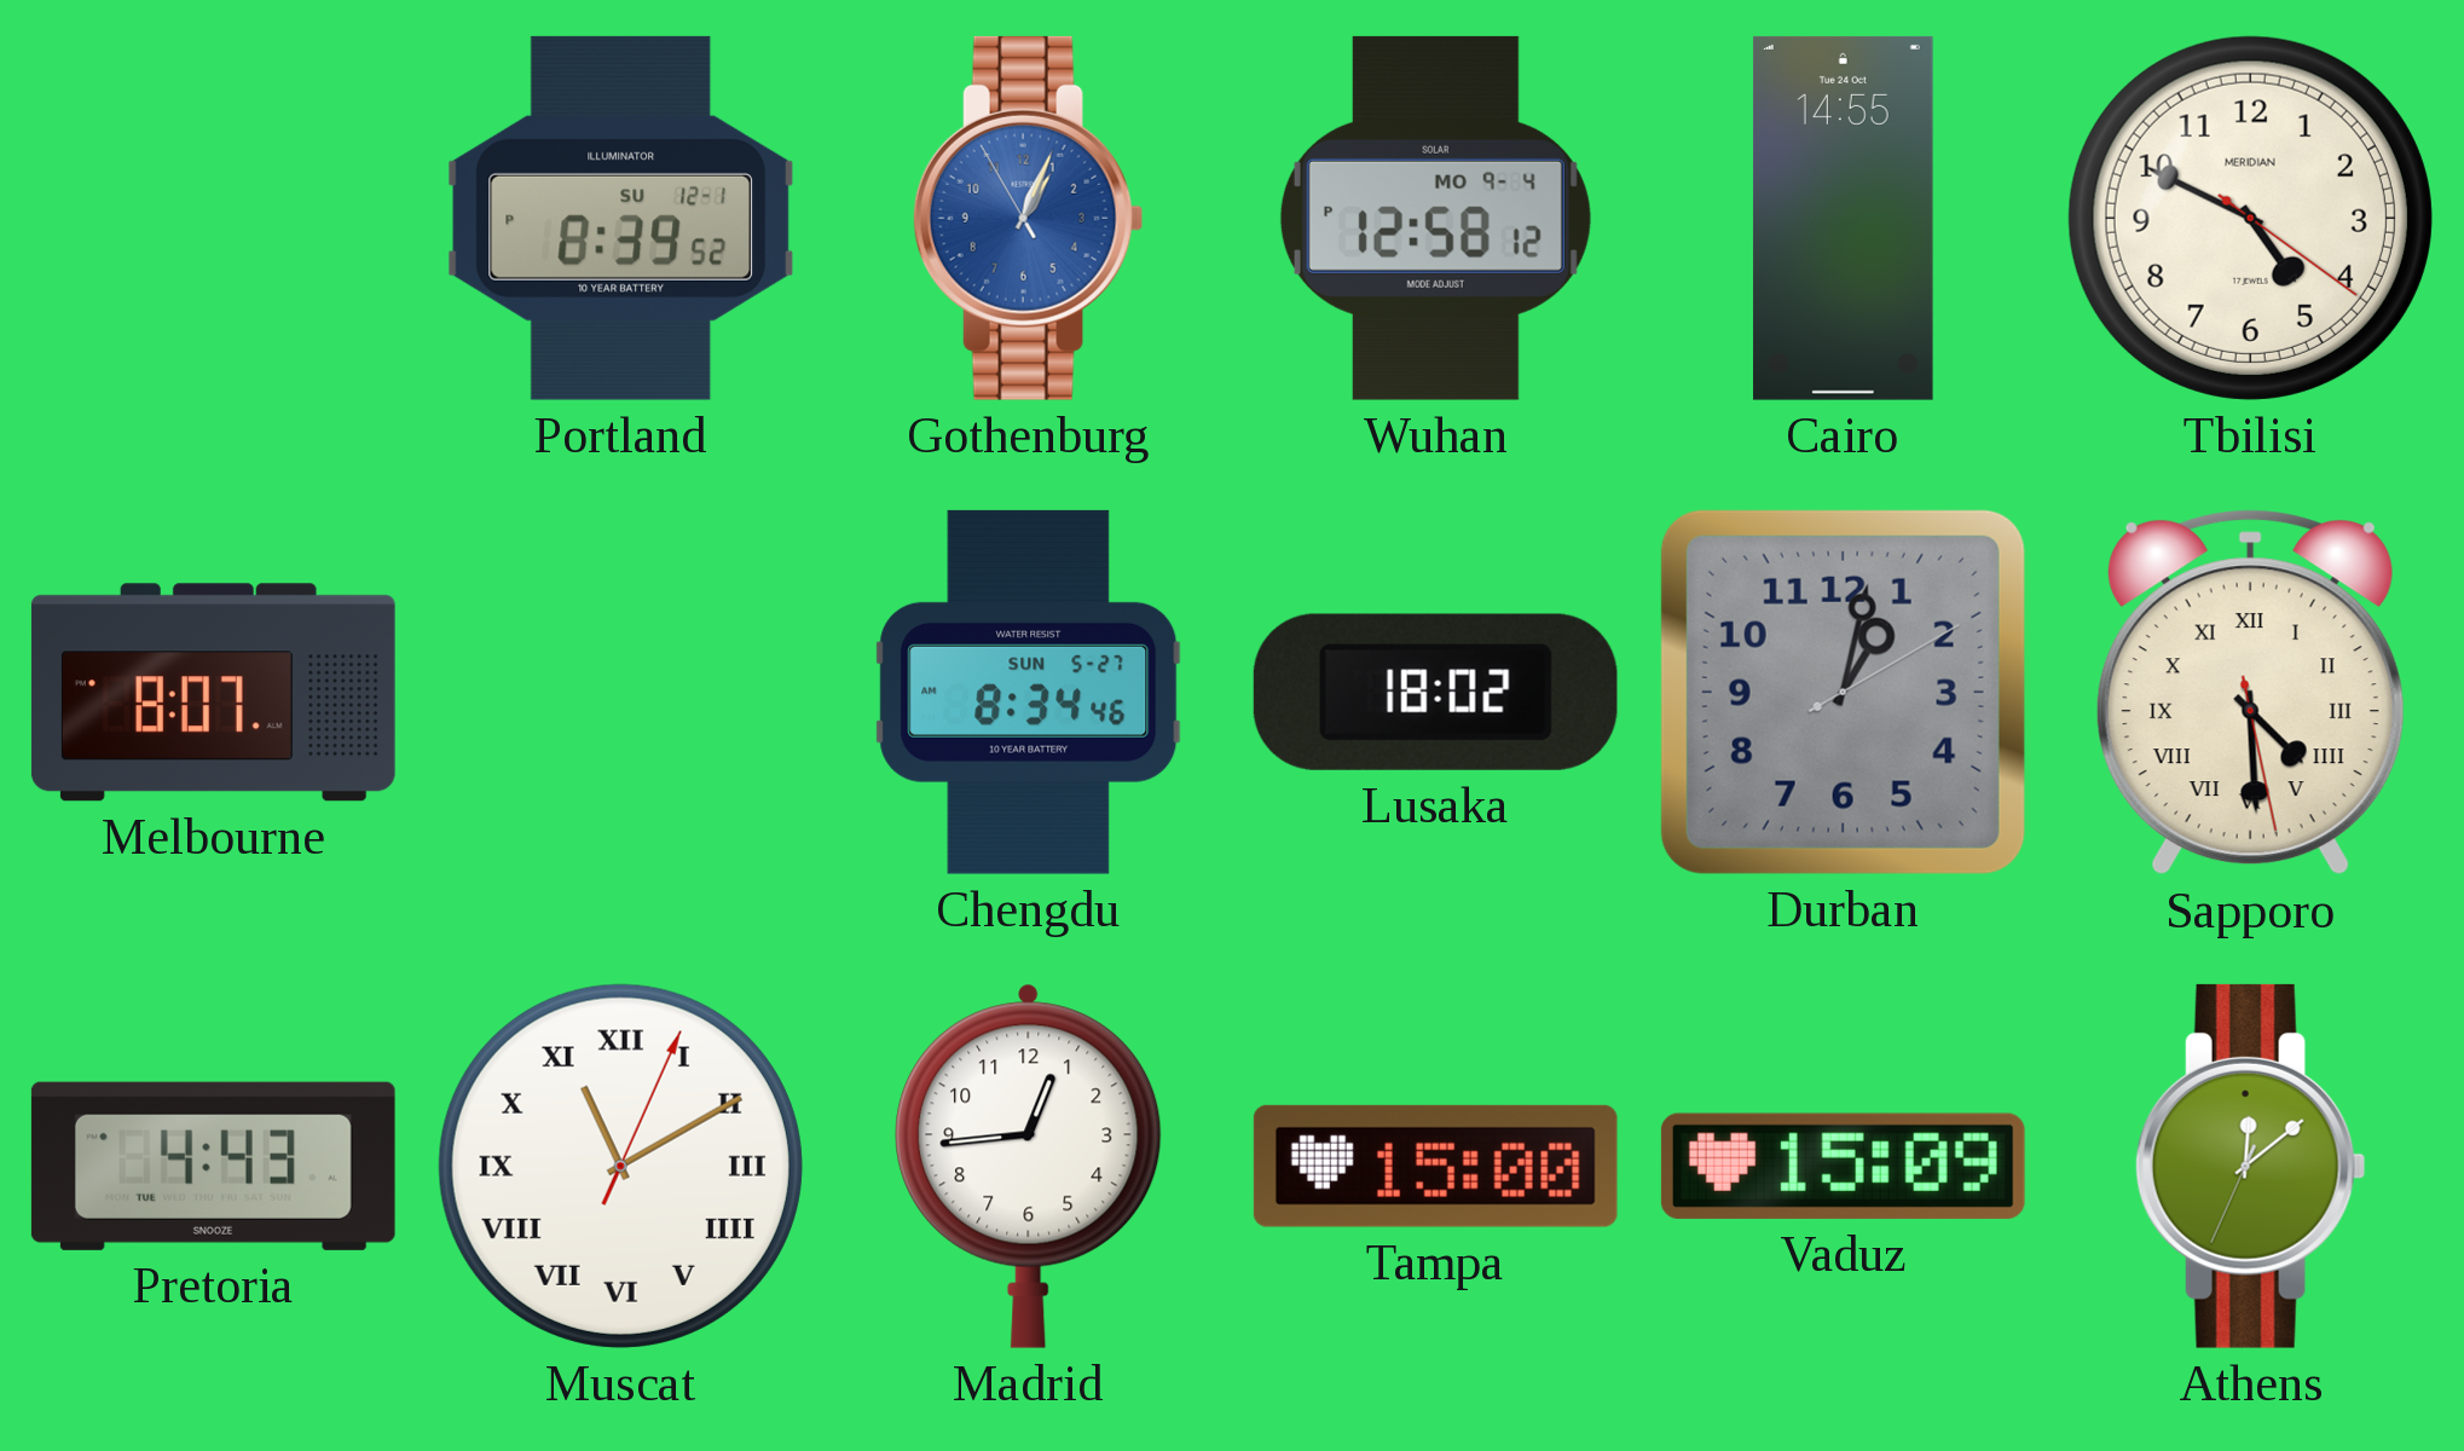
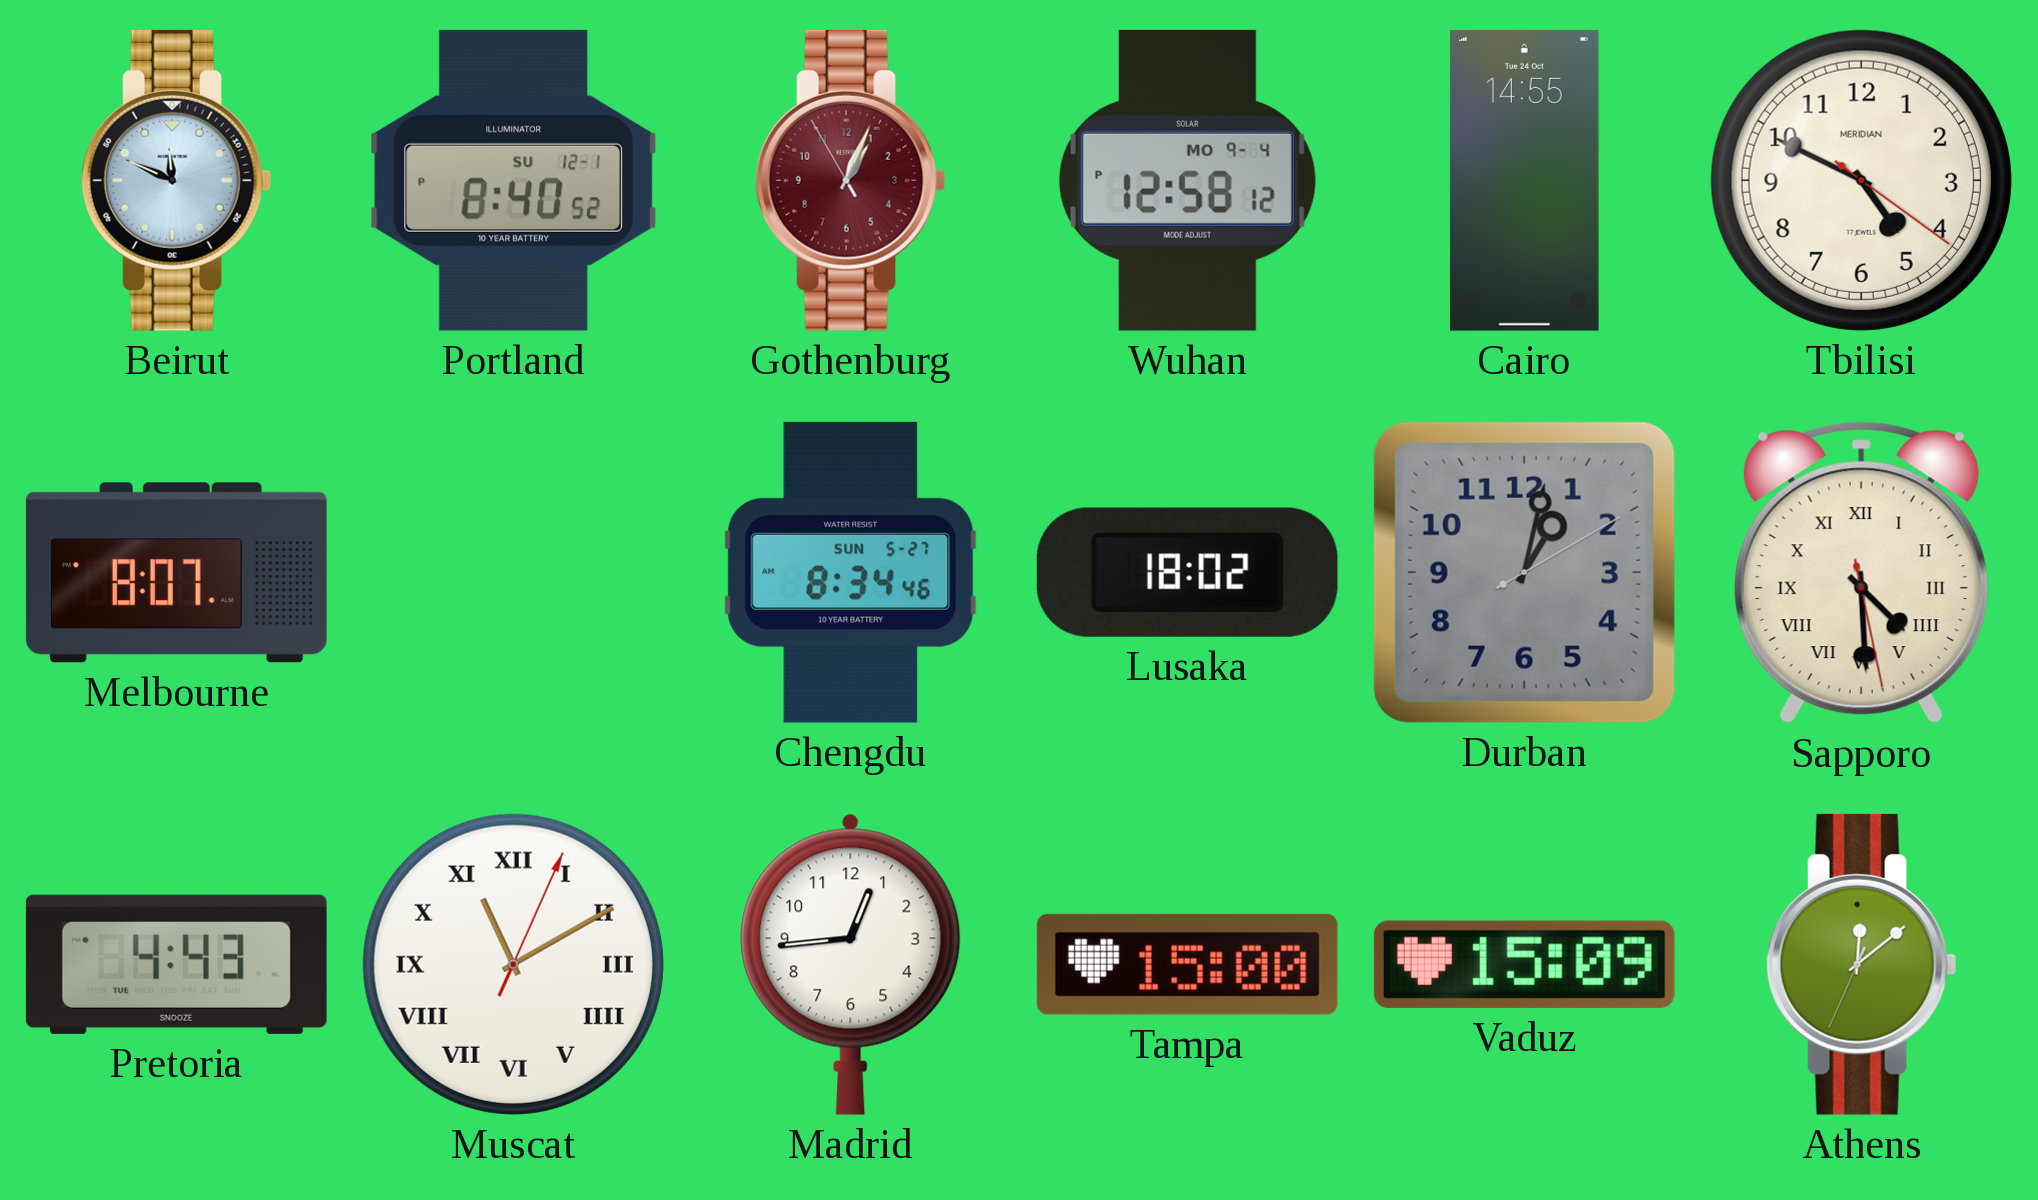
Beirut: none -> 11:49 (176, 180)
Portland: 8:39 -> 8:40 (513, 180)
Gothenburg dial: blue -> burgundy (850, 180)
